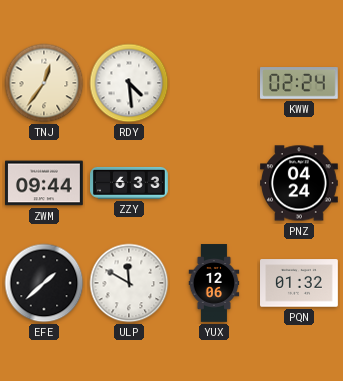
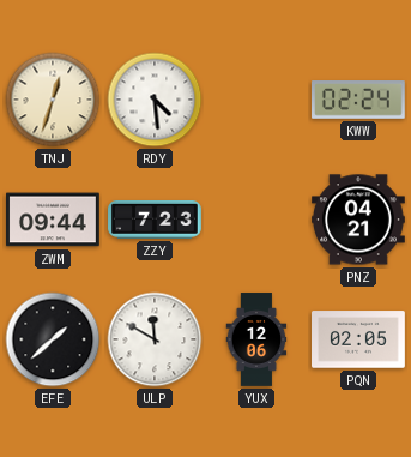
TNJ: 12:36 -> 12:33 (53, 100)
ZZY: 6:33 -> 7:23 (155, 220)
PNZ: 04:24 -> 04:21 (359, 220)
PQN: 01:32 -> 02:05 (359, 339)
